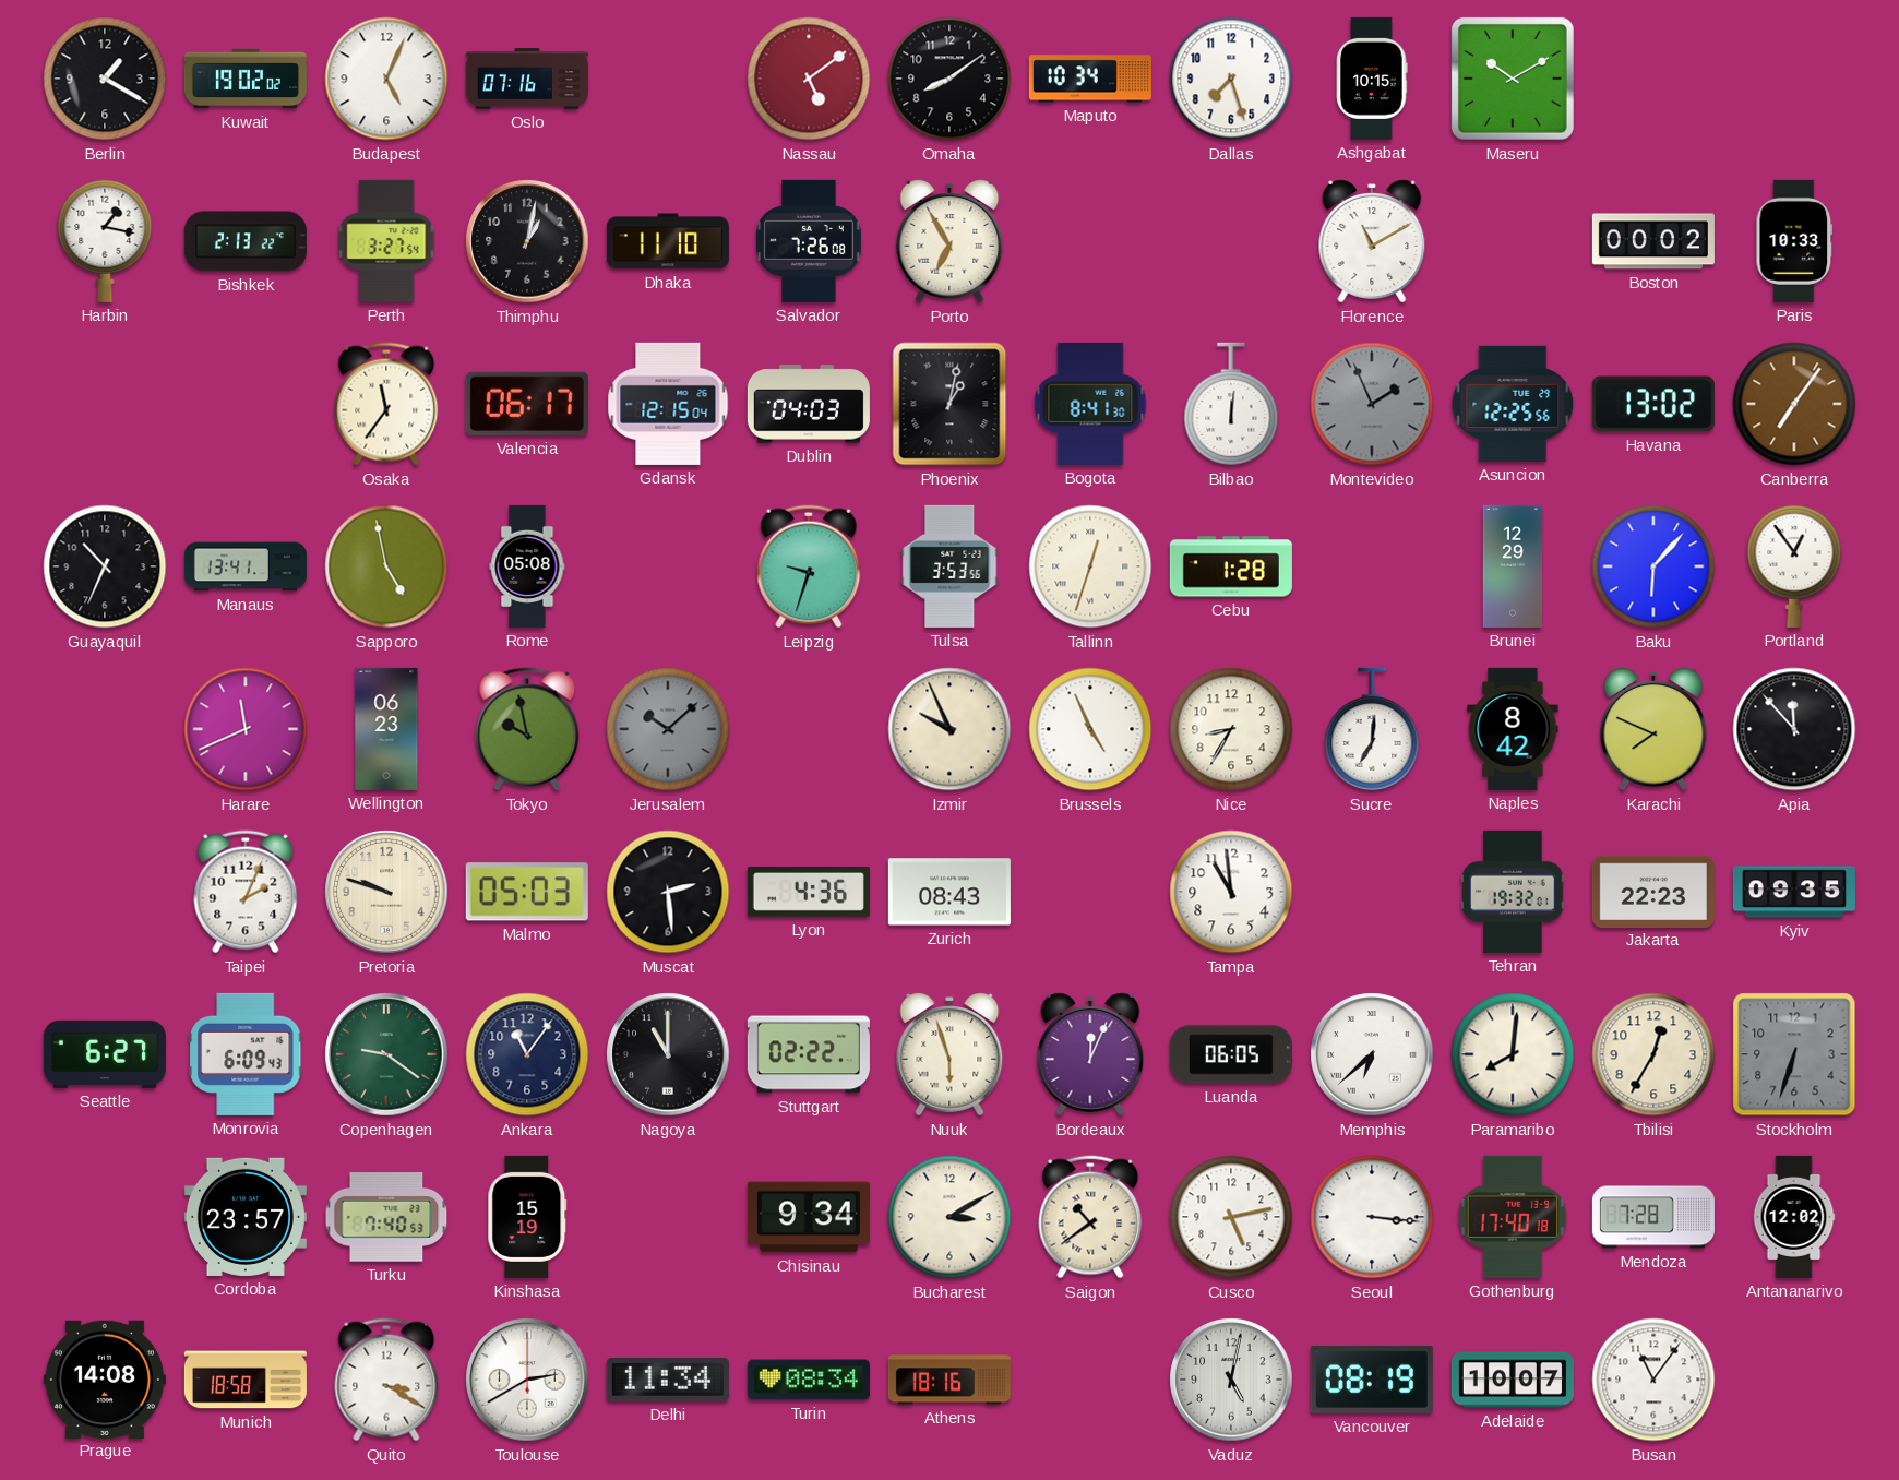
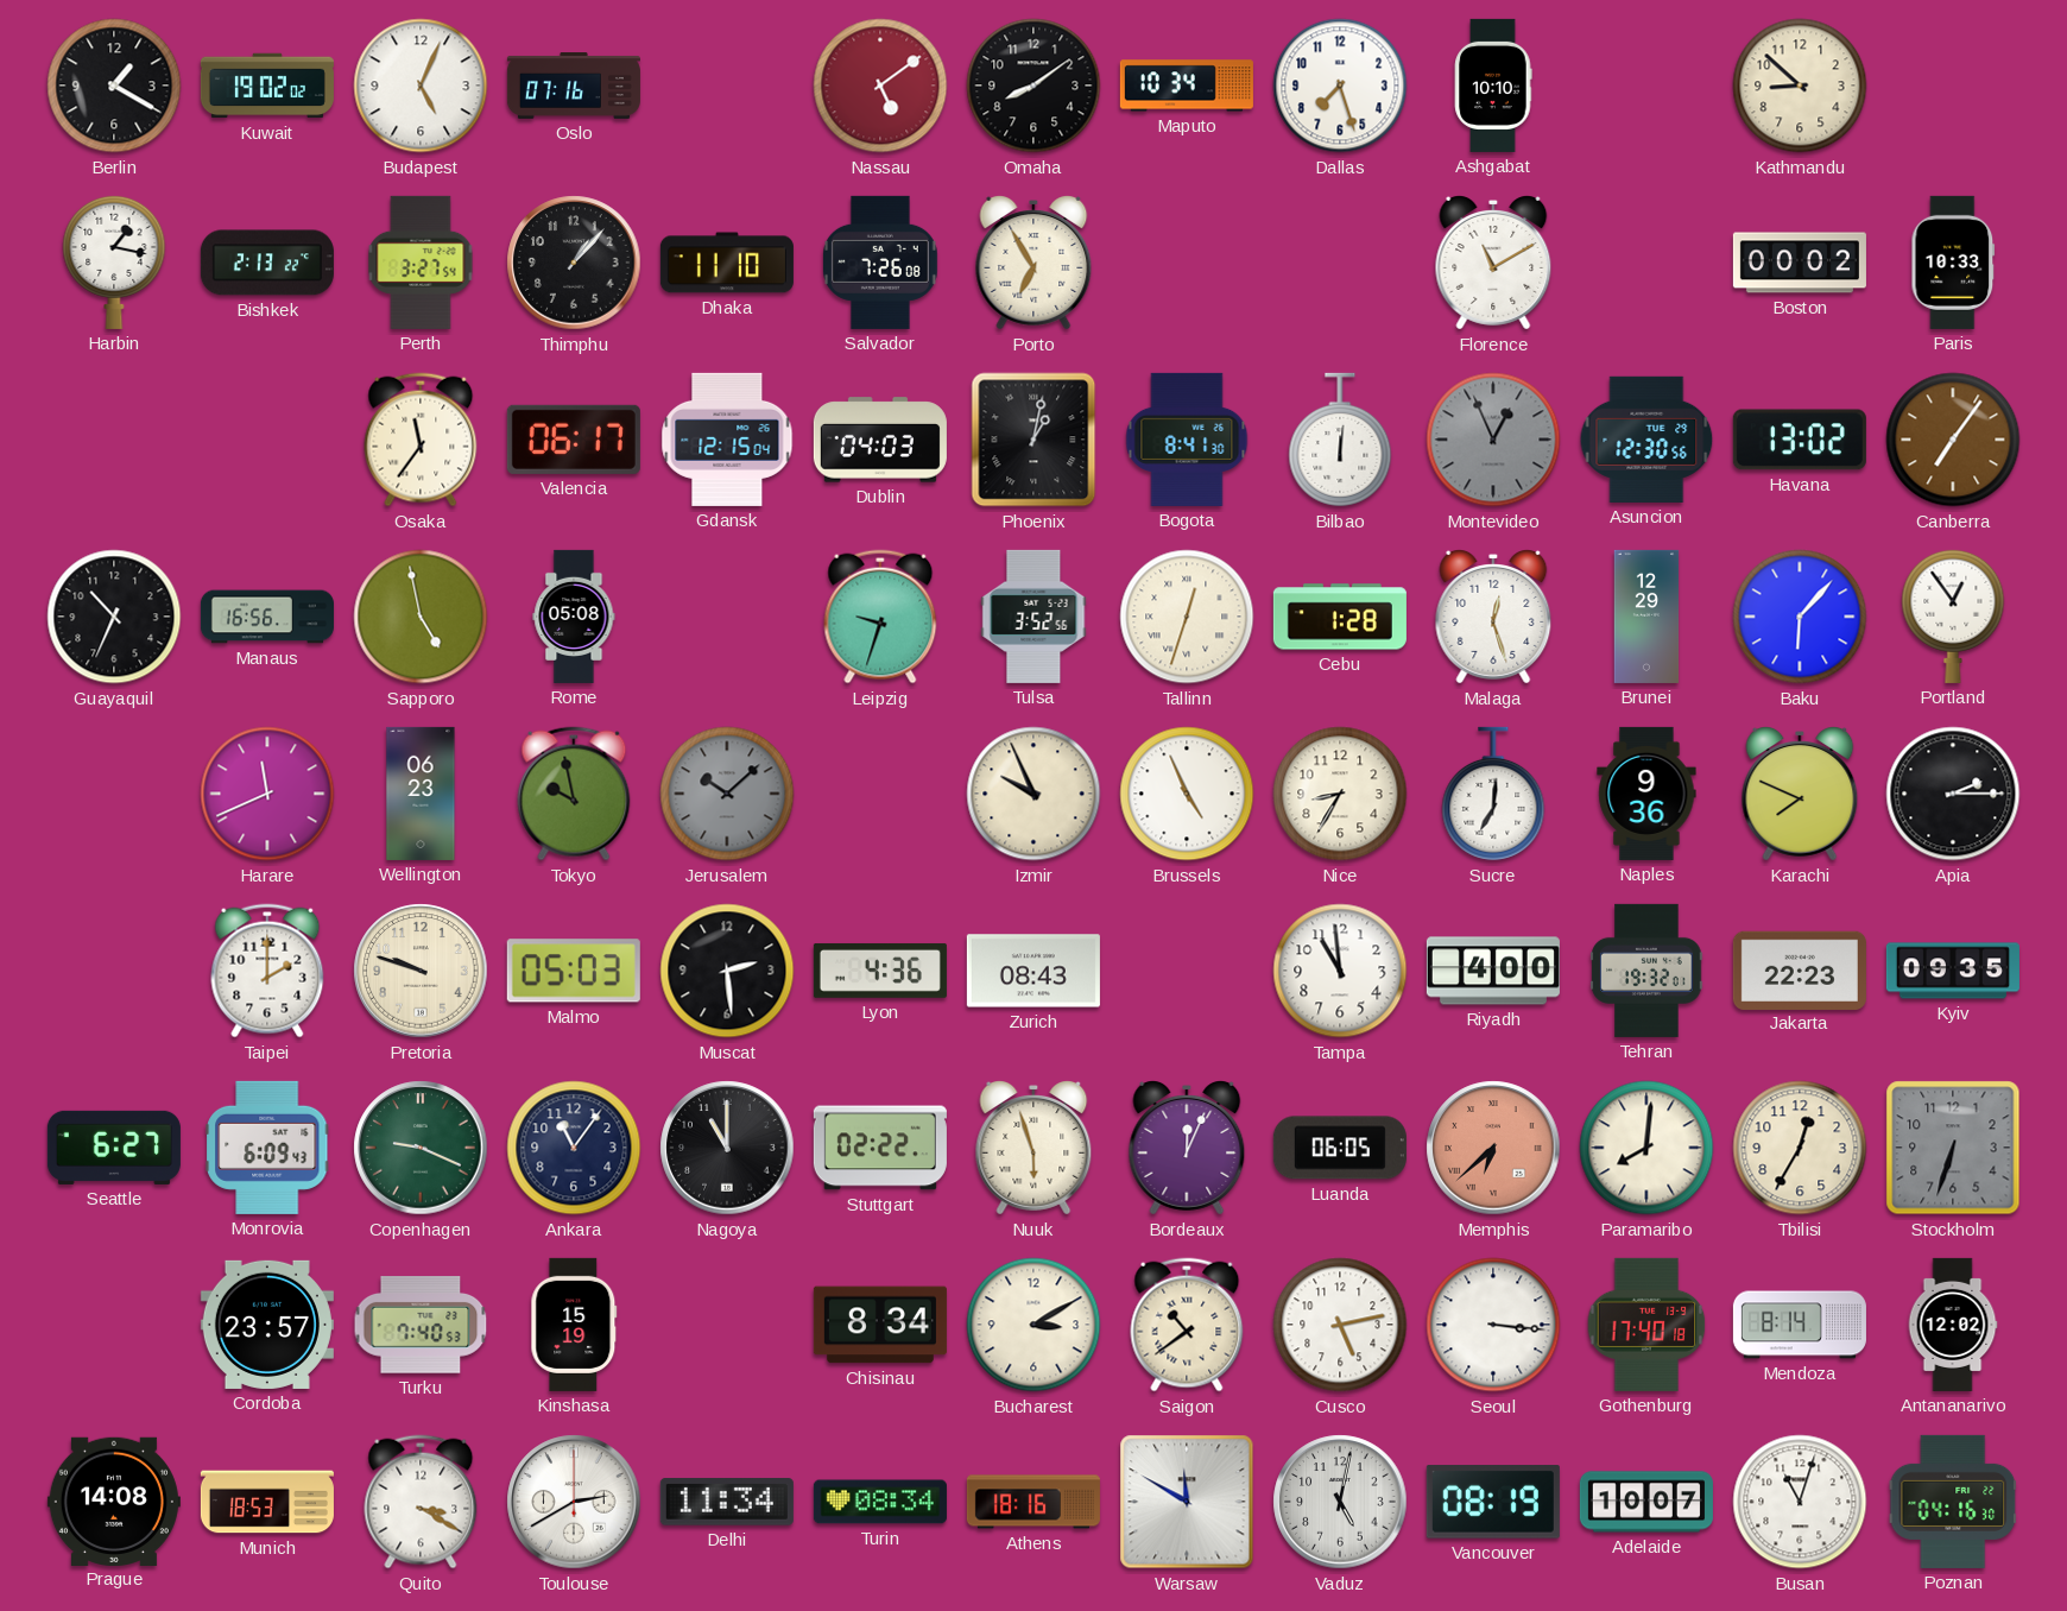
Ashgabat: 10:15 -> 10:10 (1493, 86)
Maseru: 10:10 -> none (1513, 79)
Kathmandu: none -> 8:52 (1800, 86)
Thimphu: 1:02 -> 1:07 (574, 263)
Montevideo: 1:56 -> 12:56 (1493, 440)
Asuncion: 12:25 -> 12:30 (1646, 440)
Manaus: 13:41 -> 16:56 (267, 617)
Tulsa: 3:53 -> 3:52 (1033, 617)
Malaga: none -> 12:27 (1493, 618)
Naples: 8:42 -> 9:36 (1646, 794)
Apia: 11:53 -> 2:15 (1953, 794)
Taipei: 2:04 -> 2:00 (267, 971)
Riyadh: none -> 4:00 (1493, 971)
Copenhagen: 9:21 -> 9:19 (421, 1148)
Memphis dial: white -> salmon (1493, 1148)
Chisinau: 9:34 -> 8:34 (880, 1325)
Mendoza: 7:28 -> 8:14 (1800, 1325)
Munich: 18:58 -> 18:53 (267, 1502)
Warsaw: none -> 11:50 (1187, 1502)
Busan: 11:06 -> 11:03 (1800, 1502)
Poznan: none -> 04:16 (1953, 1502)
